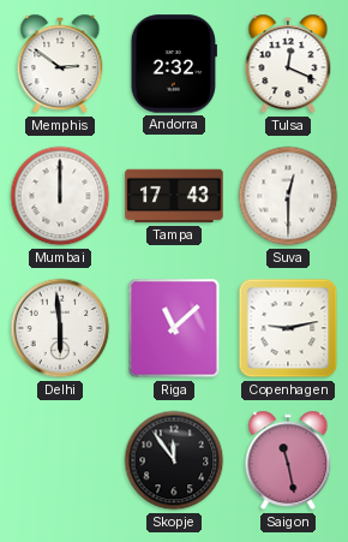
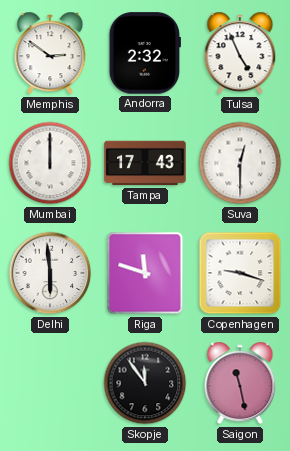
Tulsa: 12:19 -> 4:56 (240, 53)
Riga: 11:08 -> 11:48 (145, 273)
Copenhagen: 9:13 -> 9:18 (240, 273)
